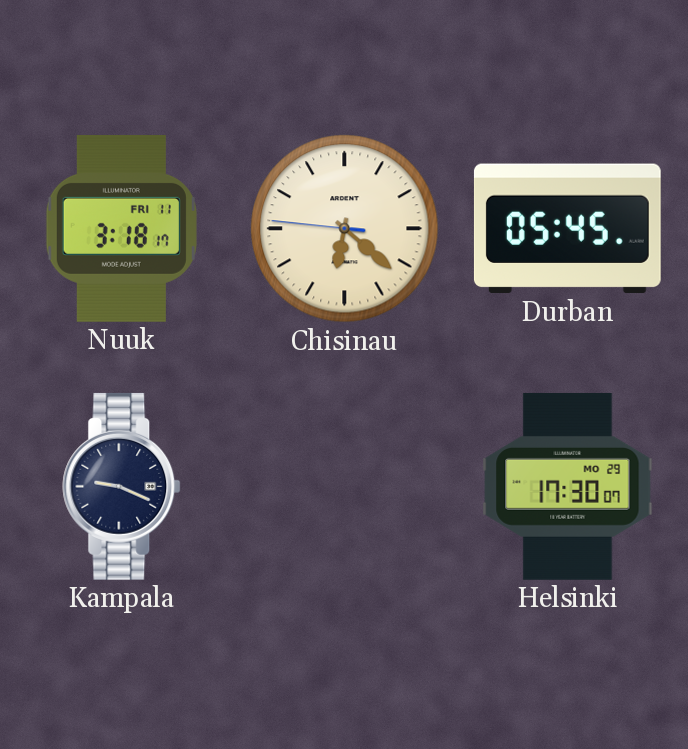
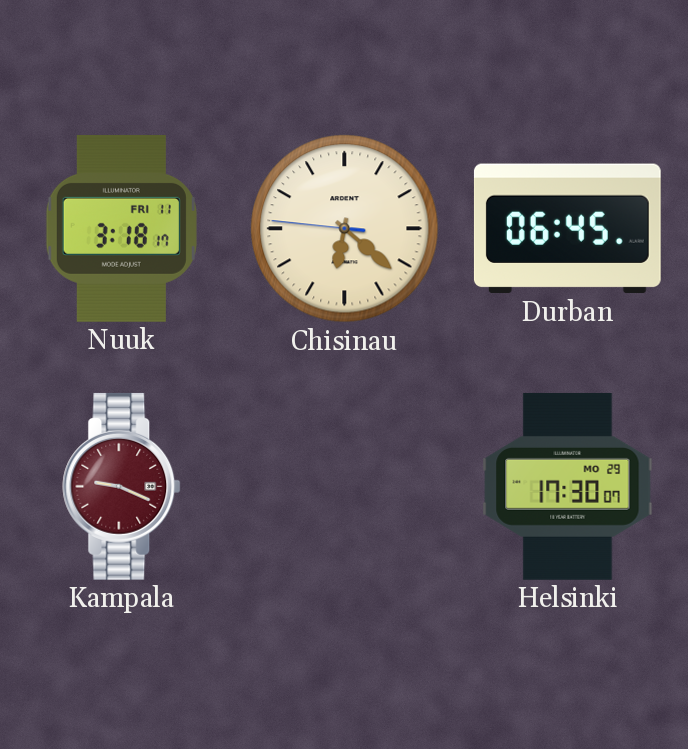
Durban: 05:45 -> 06:45 (567, 229)
Kampala dial: navy -> burgundy (122, 486)
